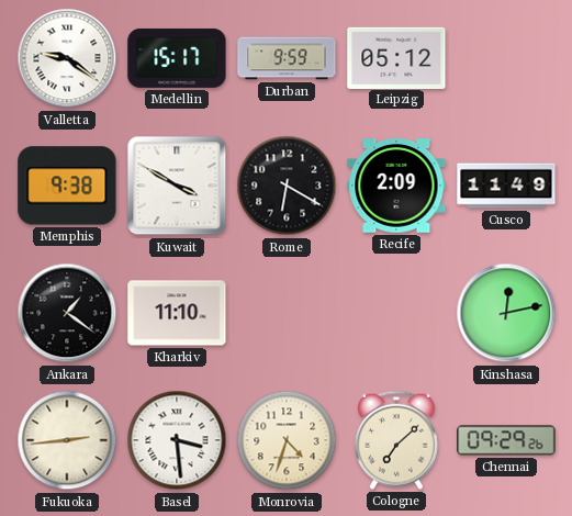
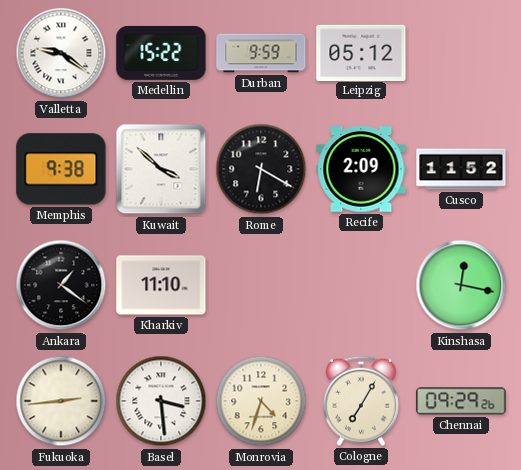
Medellin: 15:17 -> 15:22 (161, 53)
Kuwait: 3:50 -> 3:52 (161, 169)
Cusco: 11:49 -> 11:52 (461, 169)
Kinshasa: 12:13 -> 12:17 (461, 285)
Cologne: 7:08 -> 7:05 (361, 401)
